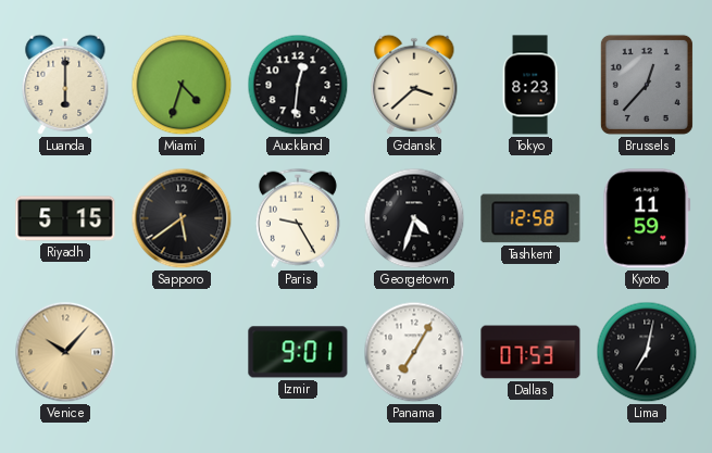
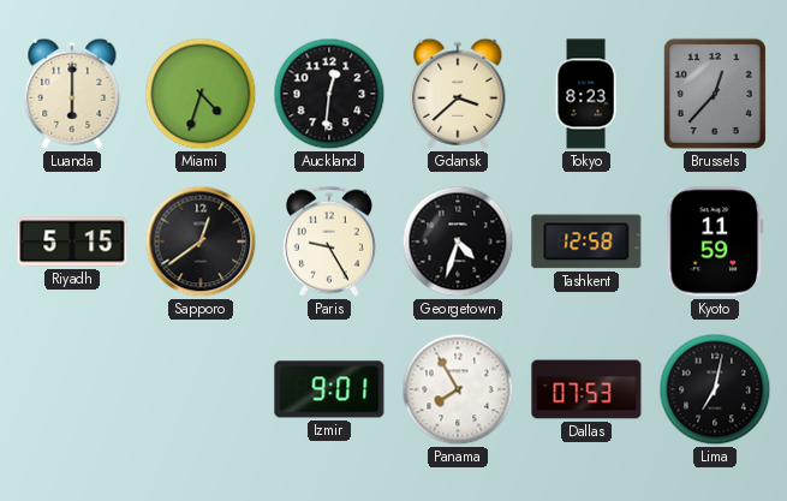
Sapporo: 5:39 -> 12:39 (201, 241)
Venice: 10:07 -> none (65, 352)
Panama: 7:05 -> 7:55 (458, 389)
